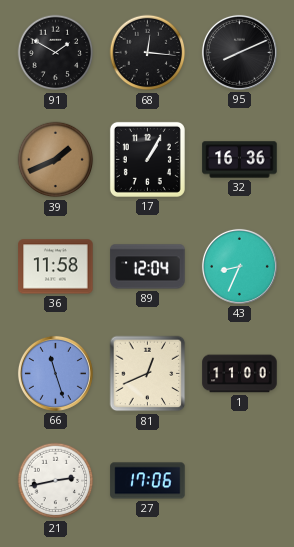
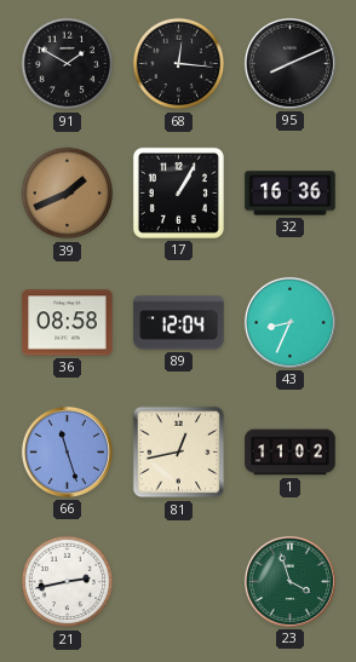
36: 11:58 -> 08:58 (68, 323)
81: 12:41 -> 12:43 (179, 453)
1: 11:00 -> 11:02 (291, 453)
27: 17:06 -> none (148, 481)
23: none -> 3:57 (289, 581)
